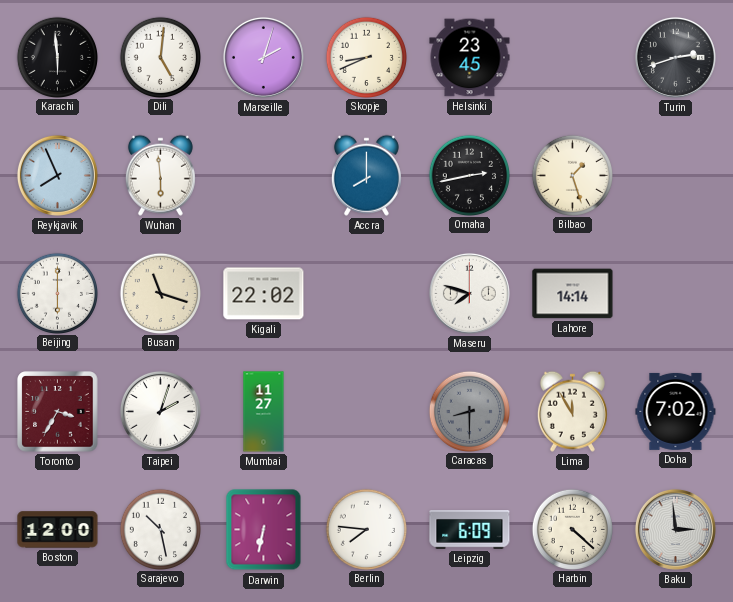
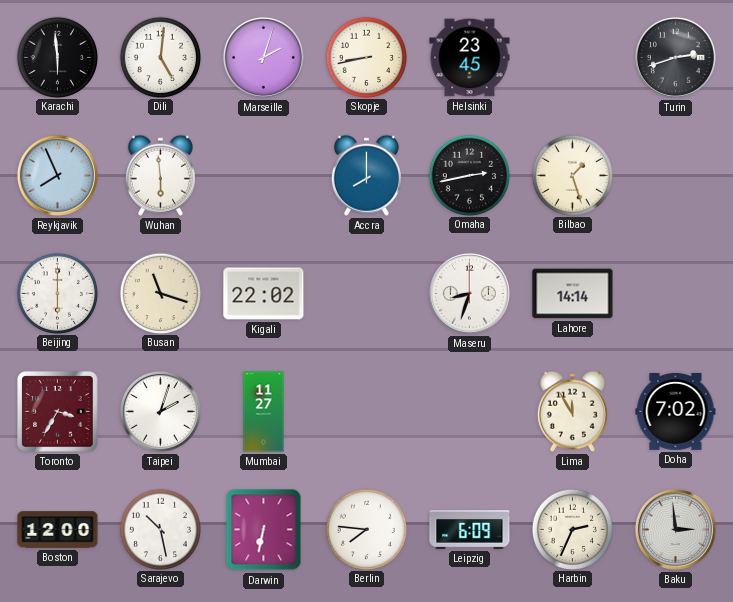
Skopje: 8:41 -> 8:43 (366, 57)
Maseru: 7:48 -> 8:33 (469, 293)
Caracas: 8:30 -> none (469, 411)
Harbin: 4:22 -> 2:34 (572, 529)
